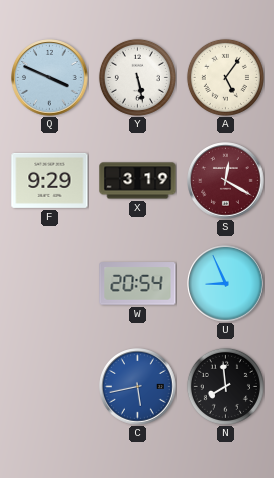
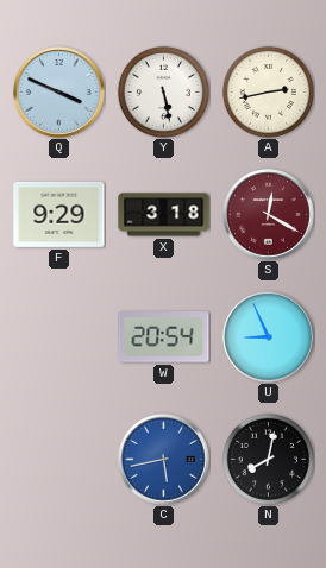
A: 5:06 -> 2:43 (268, 91)
X: 3:19 -> 3:18 (164, 215)
N: 7:59 -> 8:02 (268, 459)
